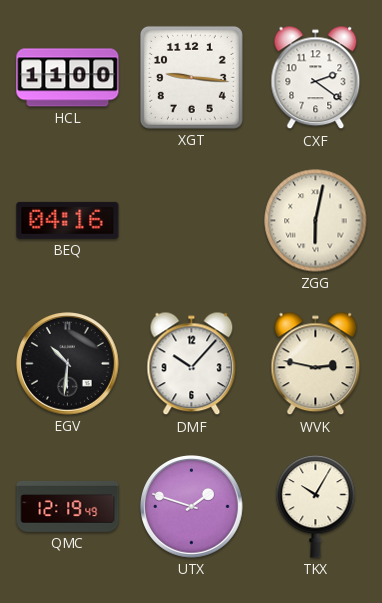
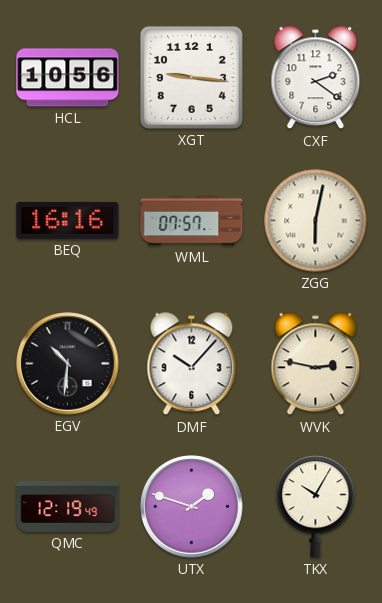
HCL: 11:00 -> 10:56 (68, 78)
BEQ: 04:16 -> 16:16 (68, 220)
WML: none -> 07:57 (192, 221)
